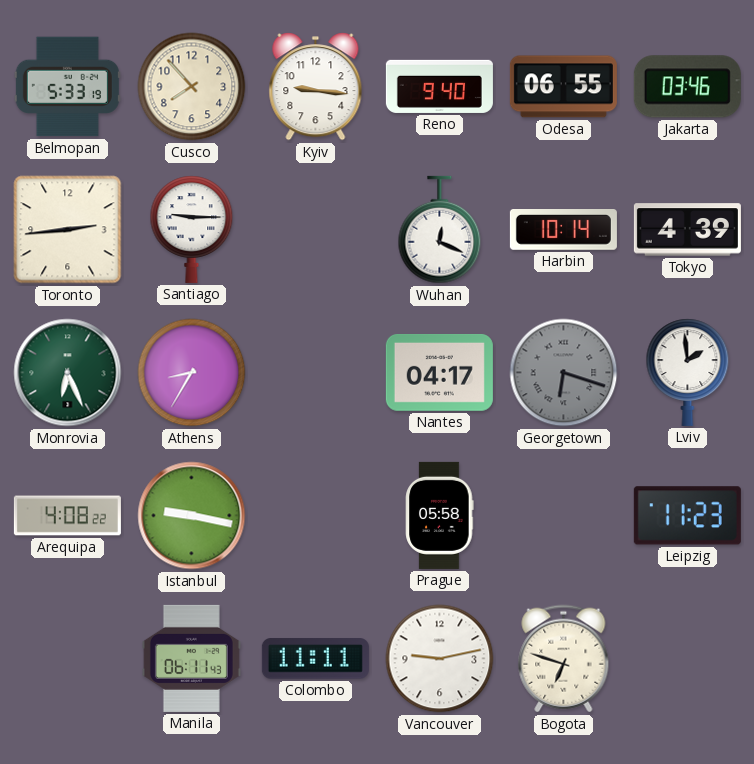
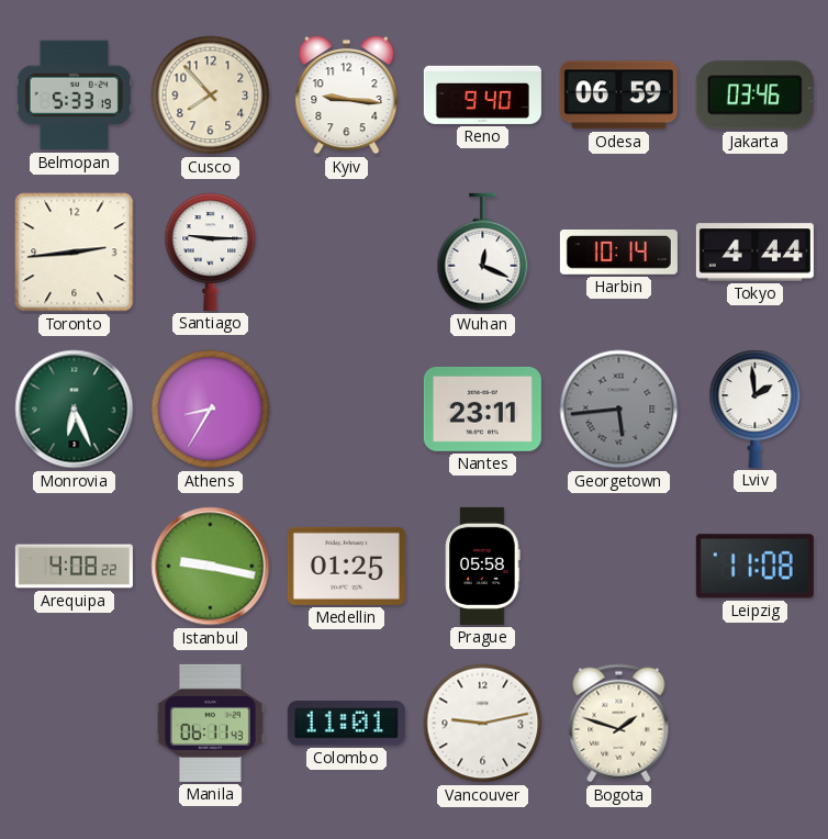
Odesa: 06:55 -> 06:59 (618, 96)
Tokyo: 4:39 -> 4:44 (754, 253)
Nantes: 04:17 -> 23:11 (482, 409)
Georgetown: 6:18 -> 5:44 (619, 410)
Medellin: none -> 01:25 (346, 566)
Leipzig: 11:23 -> 11:08 (754, 567)
Colombo: 11:11 -> 11:01 (346, 724)
Bogota: 6:48 -> 1:48 (619, 724)
